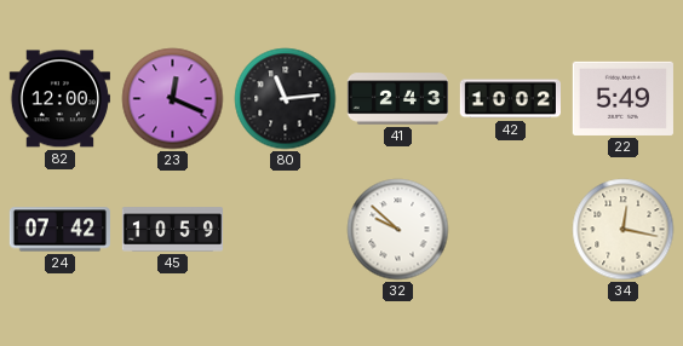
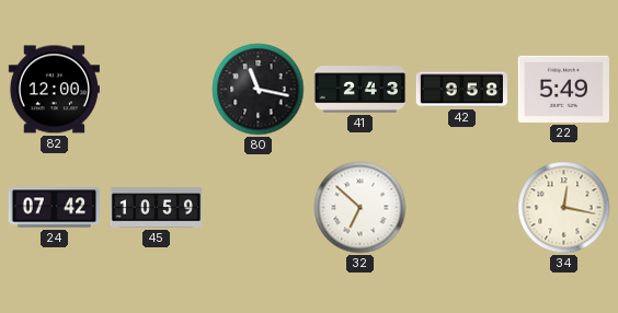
23: 12:19 -> none (173, 99)
80: 11:14 -> 11:17 (259, 90)
42: 10:02 -> 9:58 (461, 90)
32: 9:52 -> 6:52 (360, 208)
